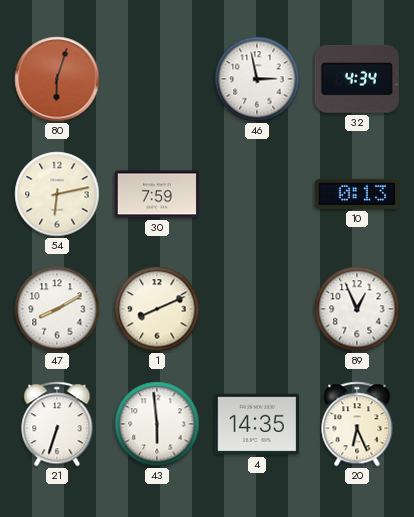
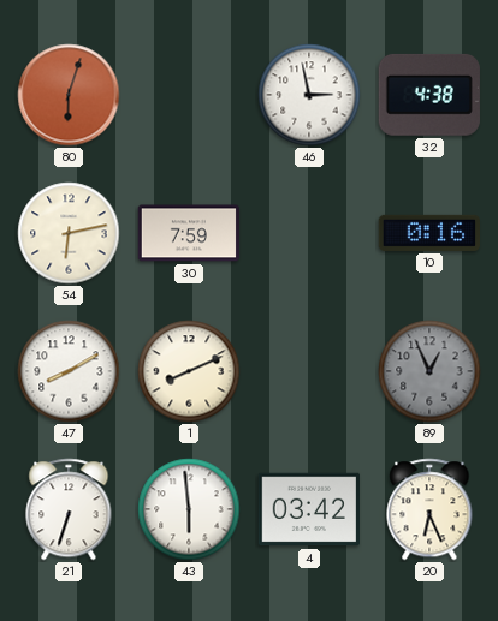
32: 4:34 -> 4:38 (429, 95)
10: 0:13 -> 0:16 (428, 233)
89 dial: white -> grey (429, 371)
4: 14:35 -> 03:42 (308, 509)
